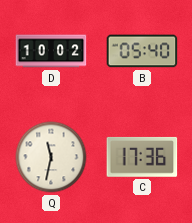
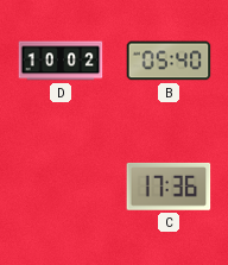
Q: 11:32 -> none (51, 157)
